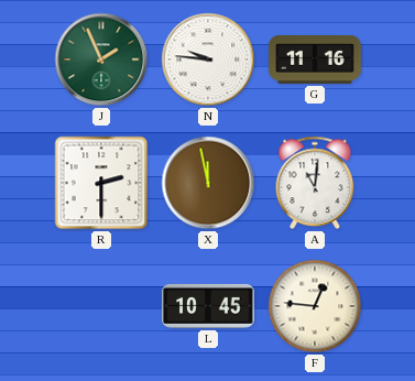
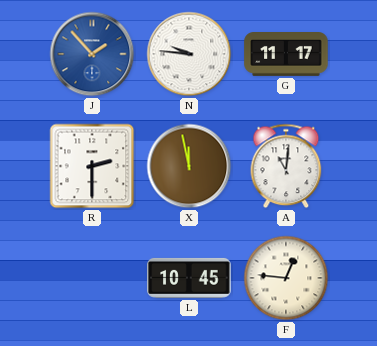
J: 1:56 -> 1:53 (92, 54)
J dial: green -> blue (92, 54)
G: 11:16 -> 11:17 (286, 55)
